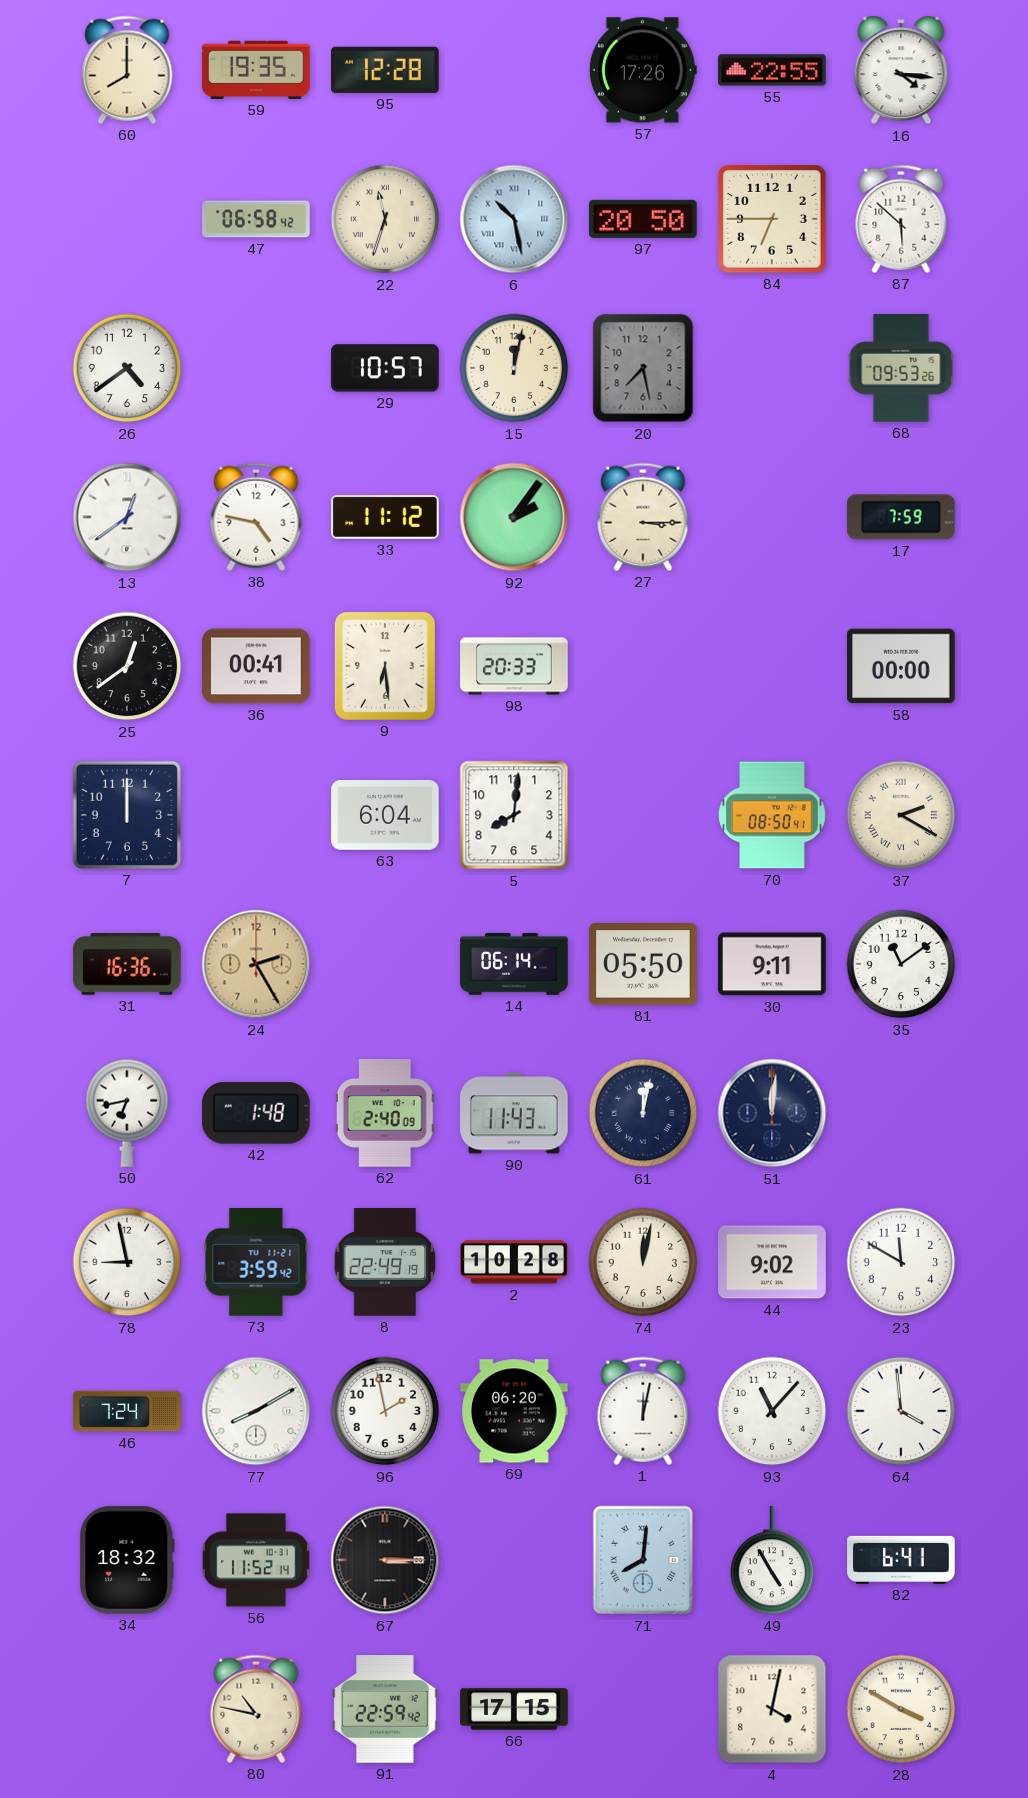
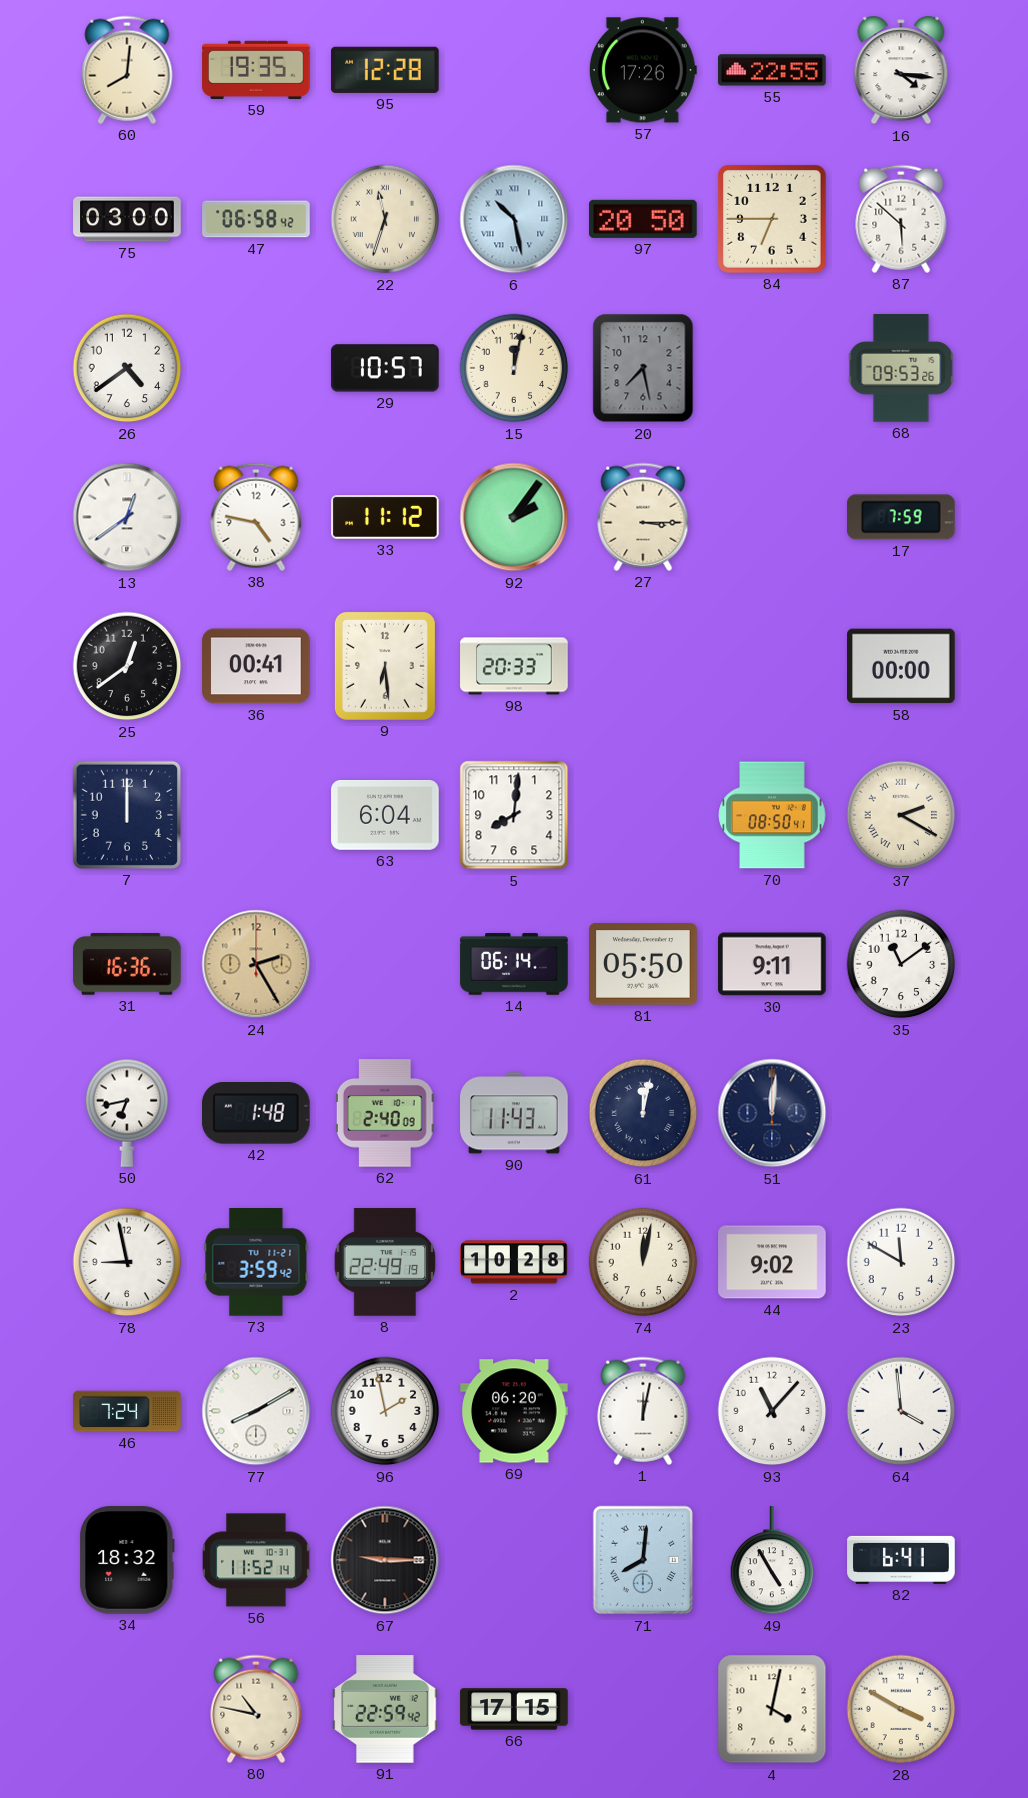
60: 8:00 -> 8:01 (127, 70)
75: none -> 03:00 (127, 219)
67: 3:15 -> 9:15 (385, 1560)
